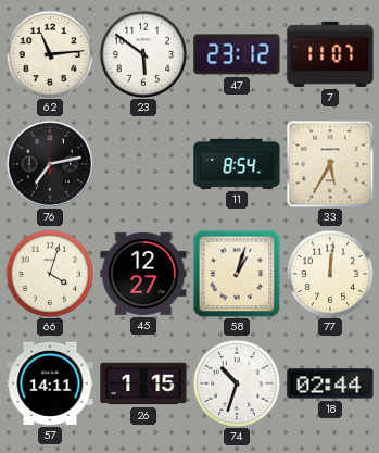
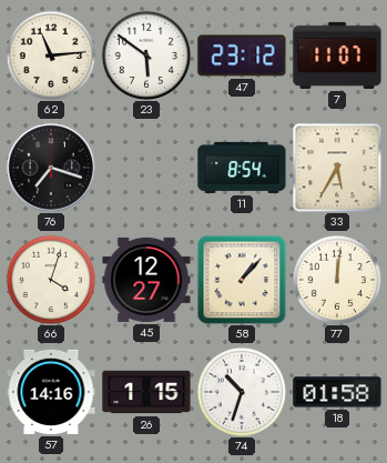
76: 7:13 -> 7:18 (51, 168)
58: 1:03 -> 1:07 (242, 280)
57: 14:11 -> 14:16 (51, 392)
18: 02:44 -> 01:58 (337, 392)
